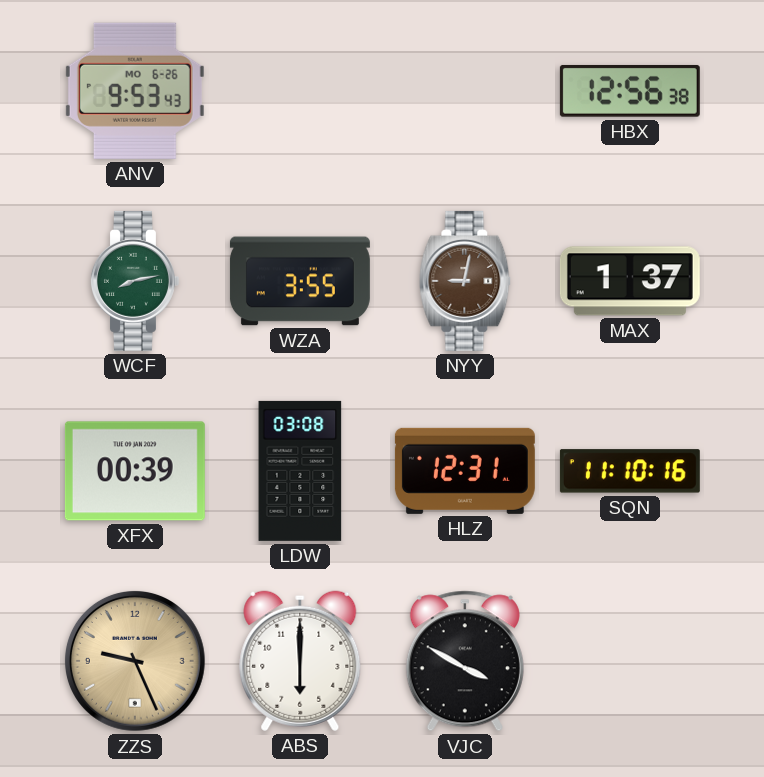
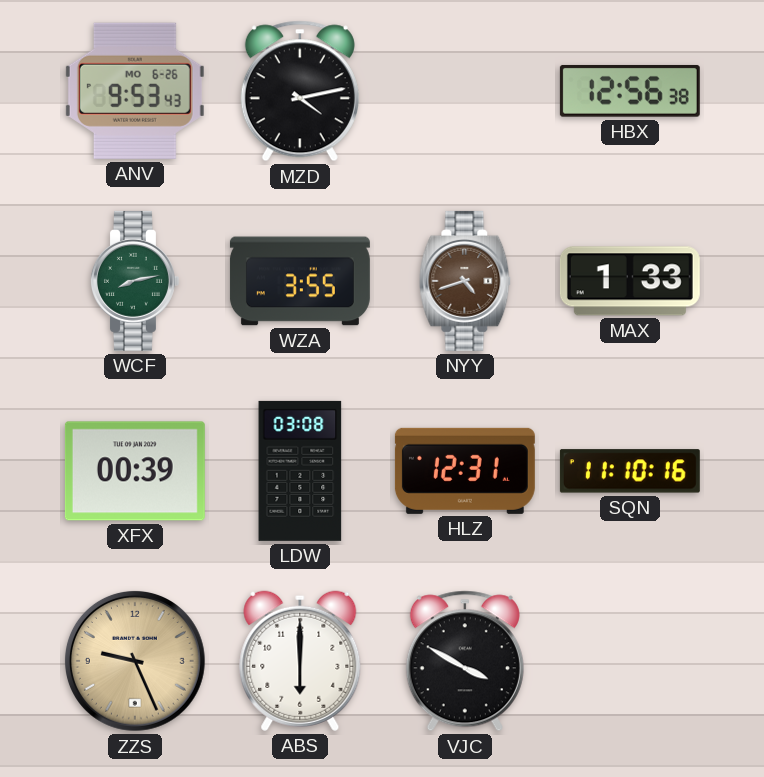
MZD: none -> 4:13 (300, 91)
NYY: 9:02 -> 4:42 (465, 281)
MAX: 1:37 -> 1:33 (630, 281)
